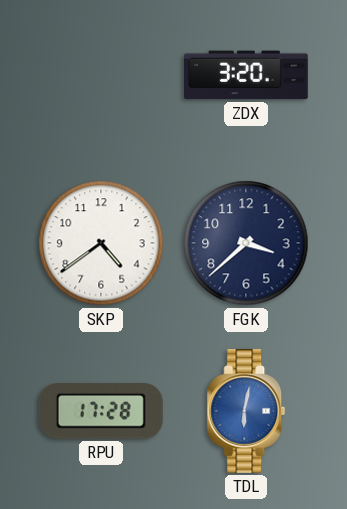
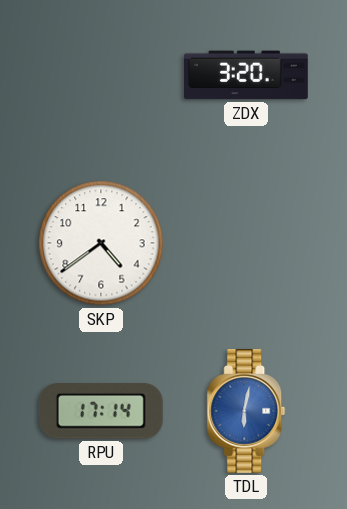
FGK: 3:38 -> none (246, 243)
RPU: 17:28 -> 17:14 (101, 411)
